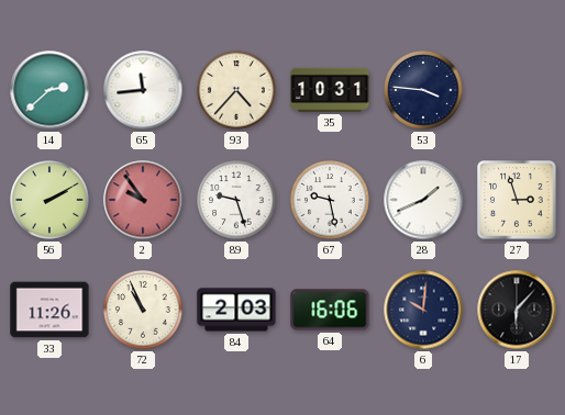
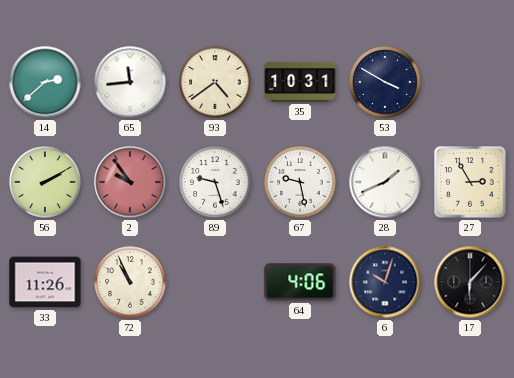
93: 4:37 -> 4:39 (215, 82)
53: 3:46 -> 3:50 (385, 82)
27: 2:57 -> 2:55 (470, 182)
84: 2:03 -> none (236, 310)
64: 16:06 -> 4:06 (300, 282)
6: 10:01 -> 10:03 (385, 282)
